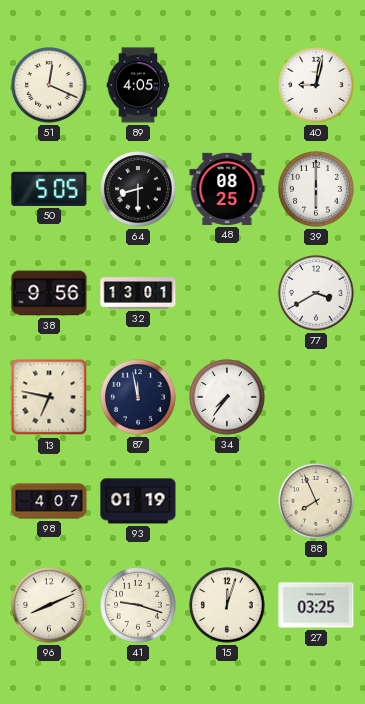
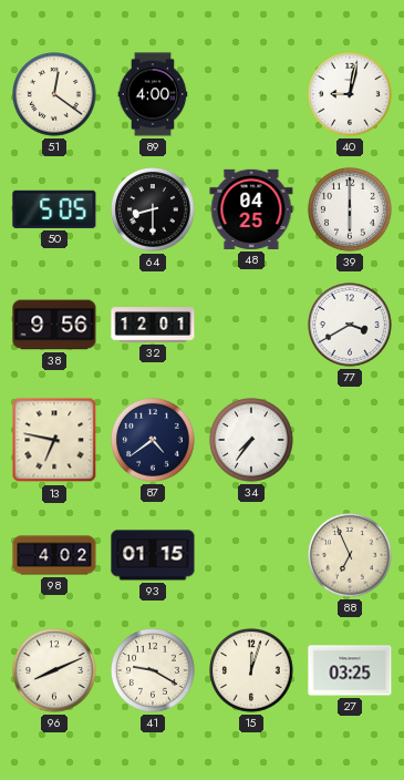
51: 12:19 -> 12:21 (54, 94)
89: 4:05 -> 4:00 (153, 94)
48: 08:25 -> 04:25 (251, 209)
32: 13:01 -> 12:01 (153, 325)
87: 11:58 -> 4:39 (153, 440)
98: 4:07 -> 4:02 (54, 555)
93: 01:19 -> 01:15 (153, 555)
88: 7:56 -> 6:56 (350, 555)
41: 9:18 -> 9:20 (153, 670)
